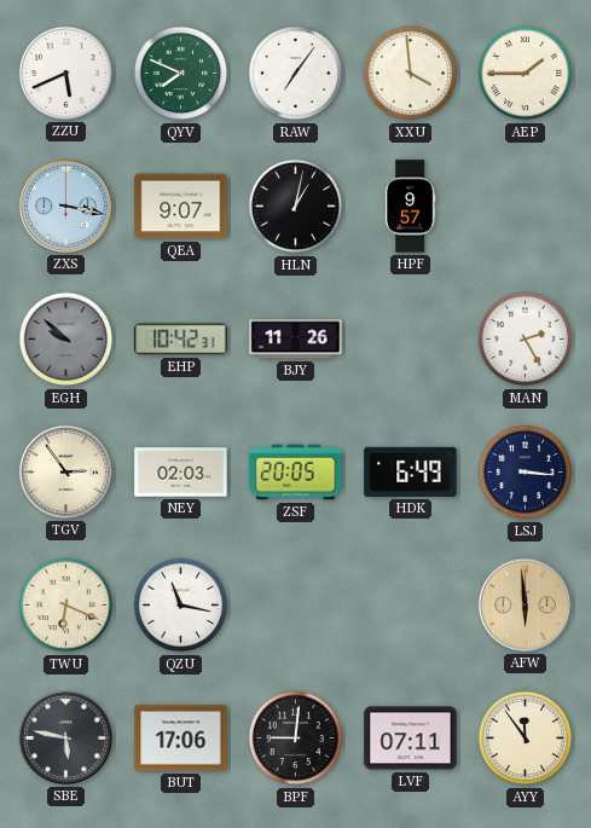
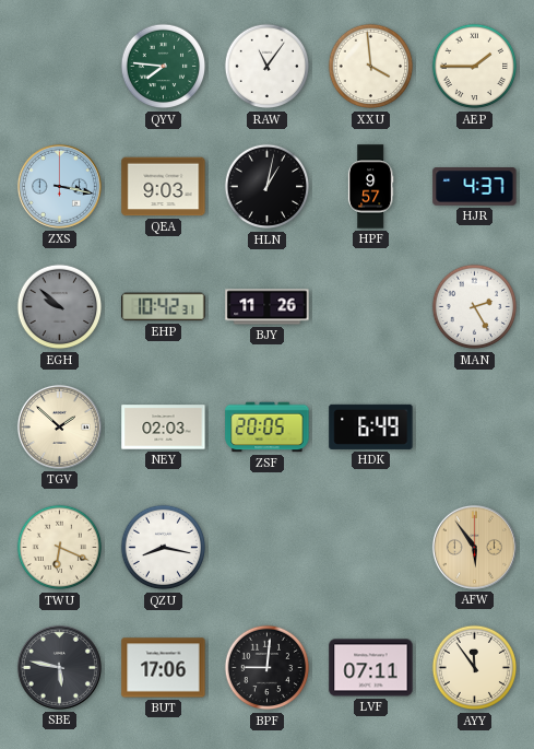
ZZU: 5:41 -> none (65, 73)
QYV: 7:49 -> 7:46 (164, 67)
RAW: 7:06 -> 11:06 (268, 67)
QEA: 9:07 -> 9:03 (164, 187)
HJR: none -> 4:37 (475, 187)
TGV: 2:54 -> 1:52 (59, 426)
LSJ: 3:16 -> none (526, 473)
QZU: 11:17 -> 8:17 (164, 548)
AFW: 5:59 -> 5:54 (474, 547)
